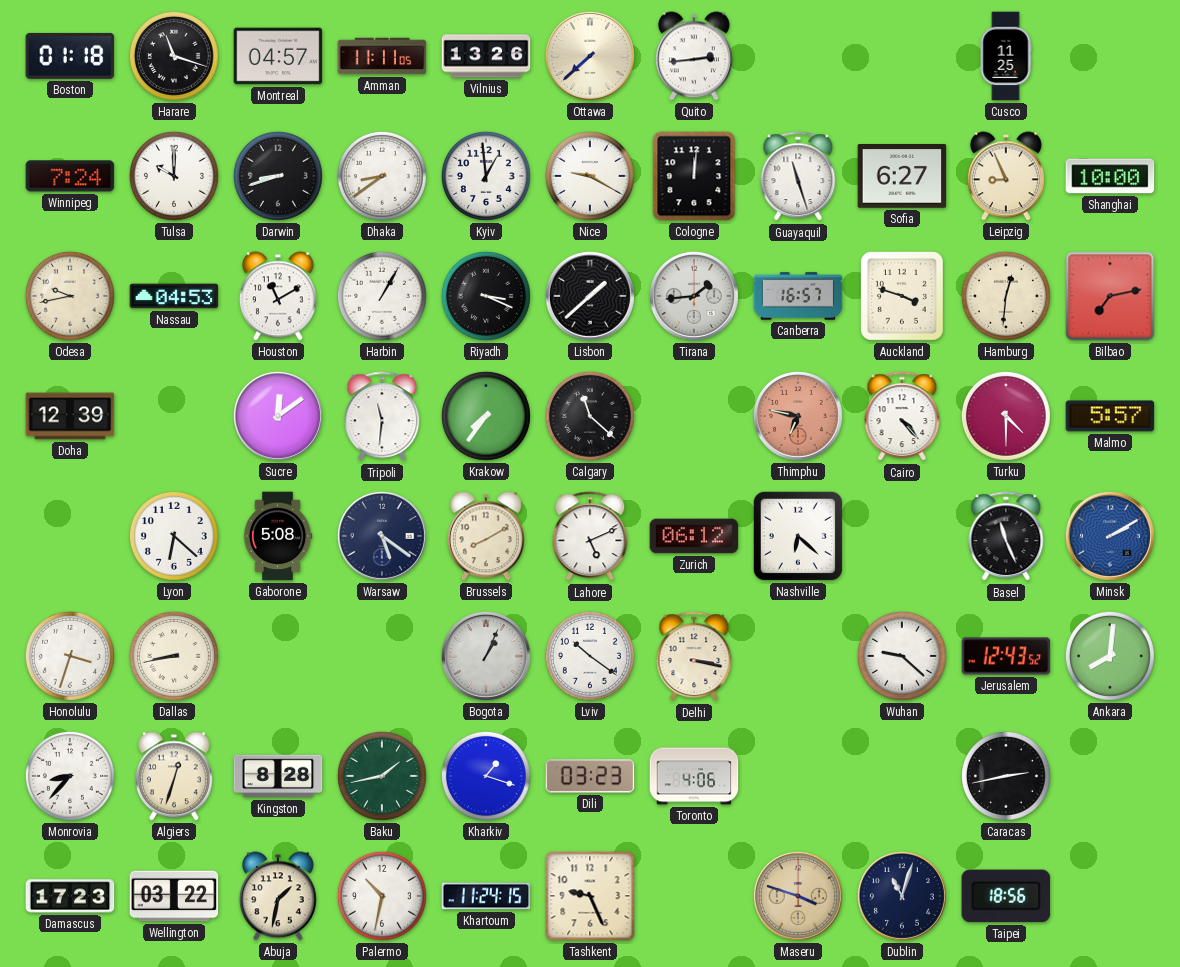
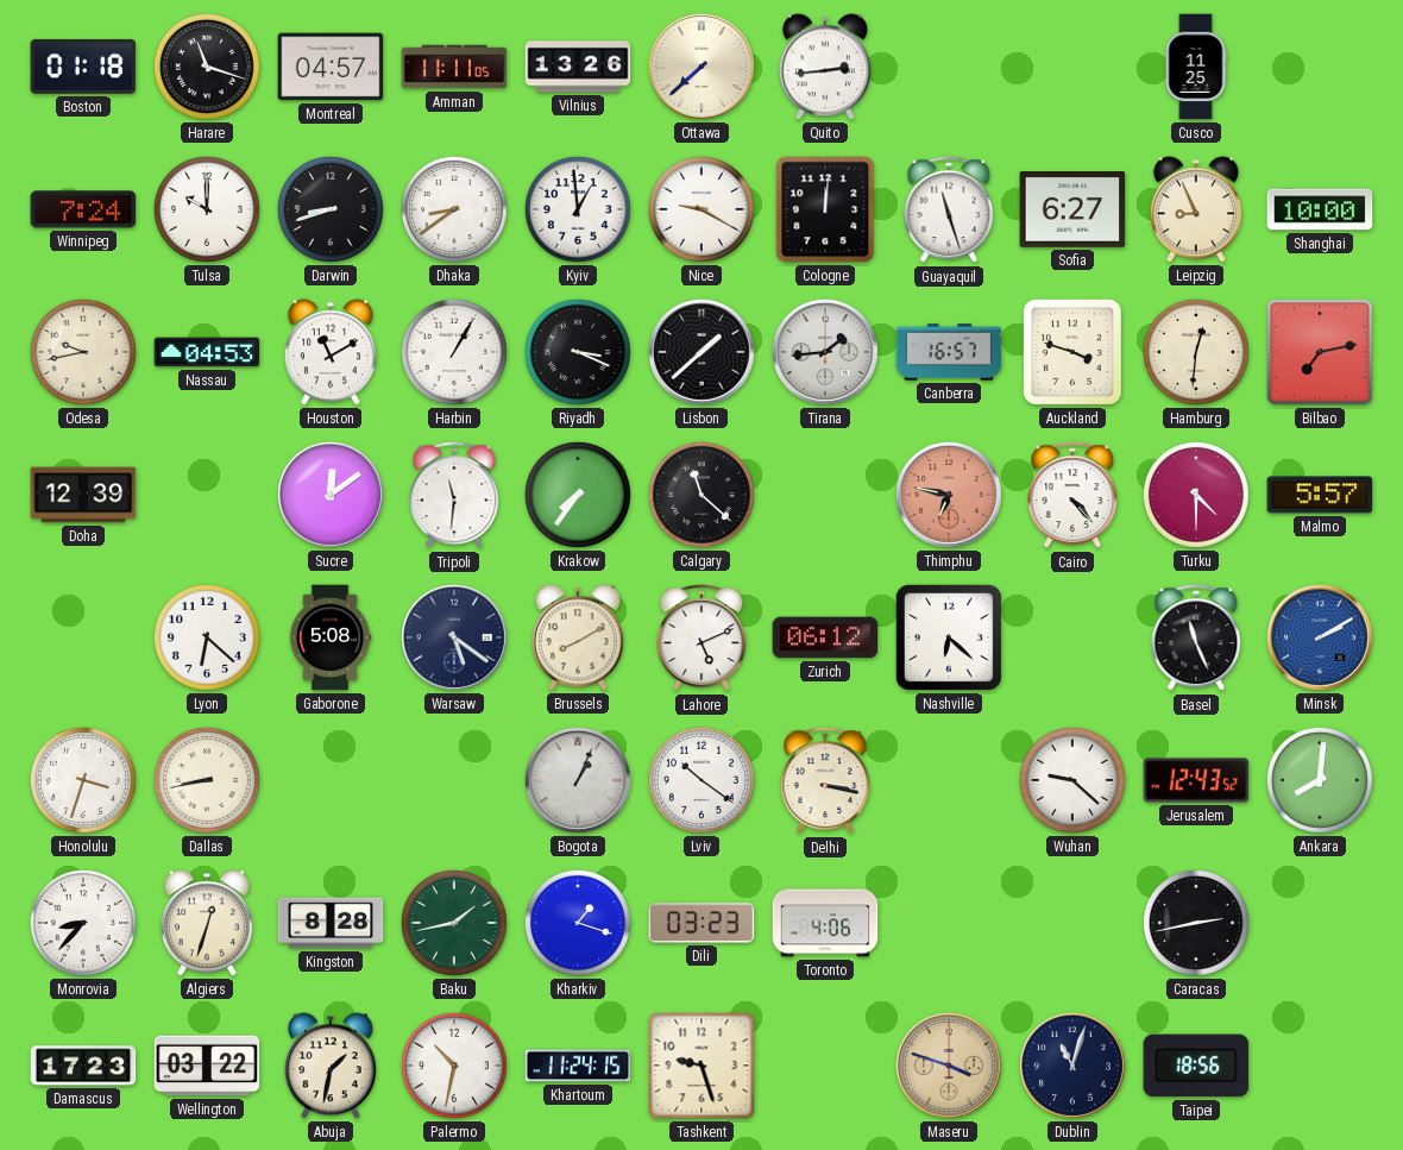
Tashkent: 9:26 -> 9:27 (701, 1066)
